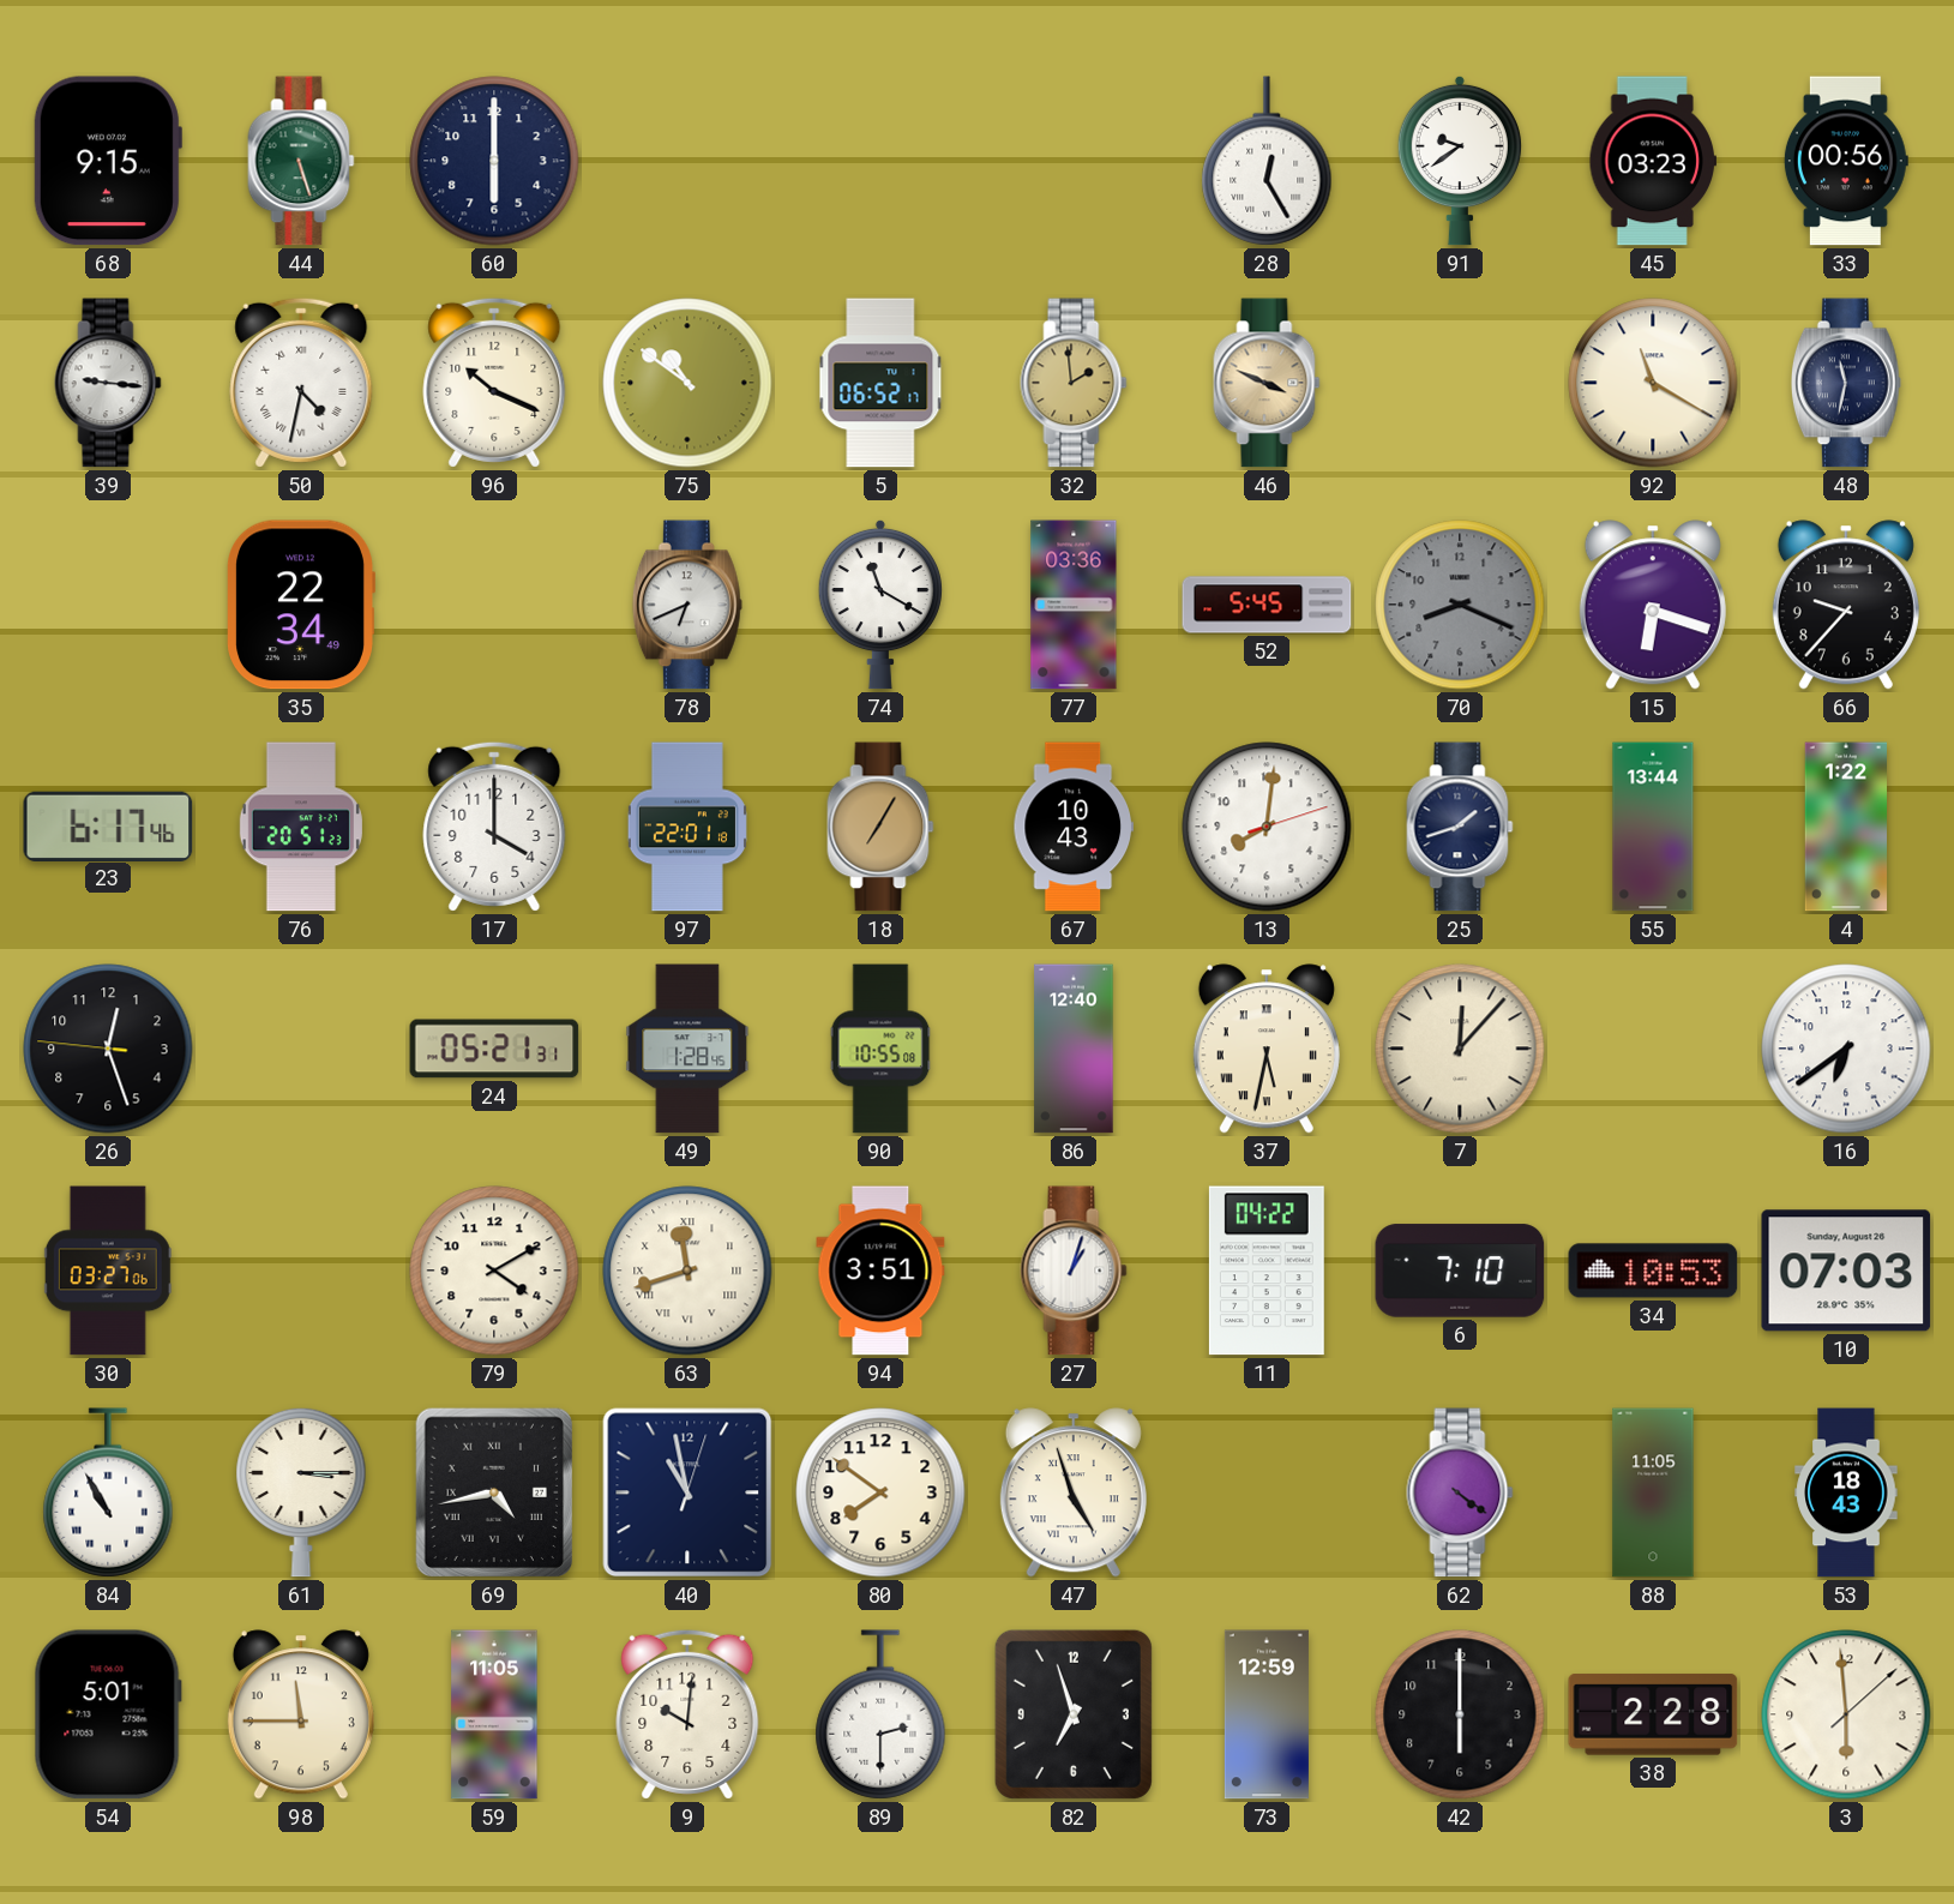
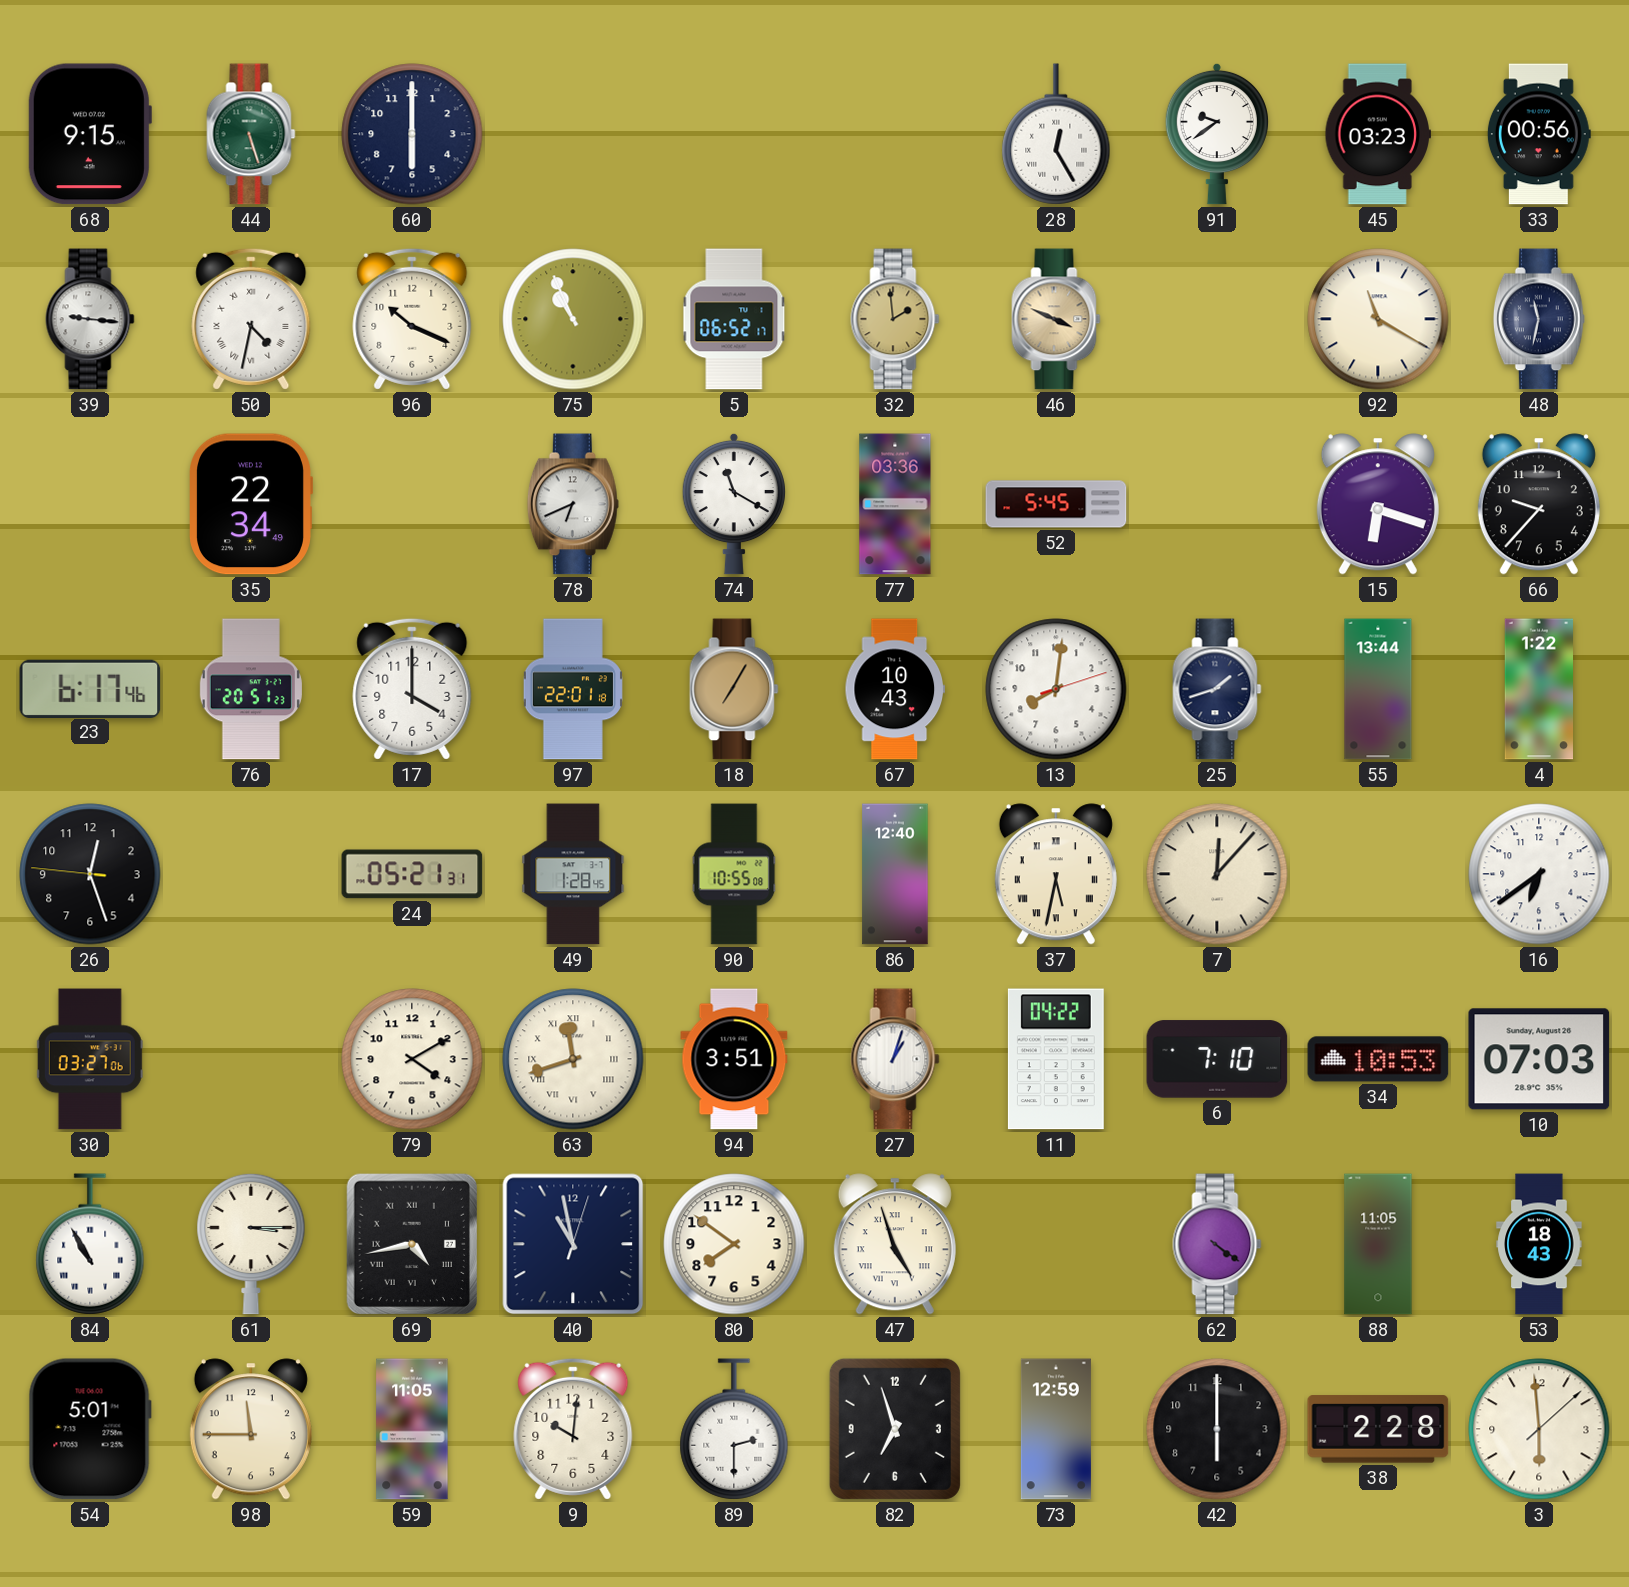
75: 10:51 -> 10:56 (573, 319)
70: 8:19 -> none (1460, 605)
